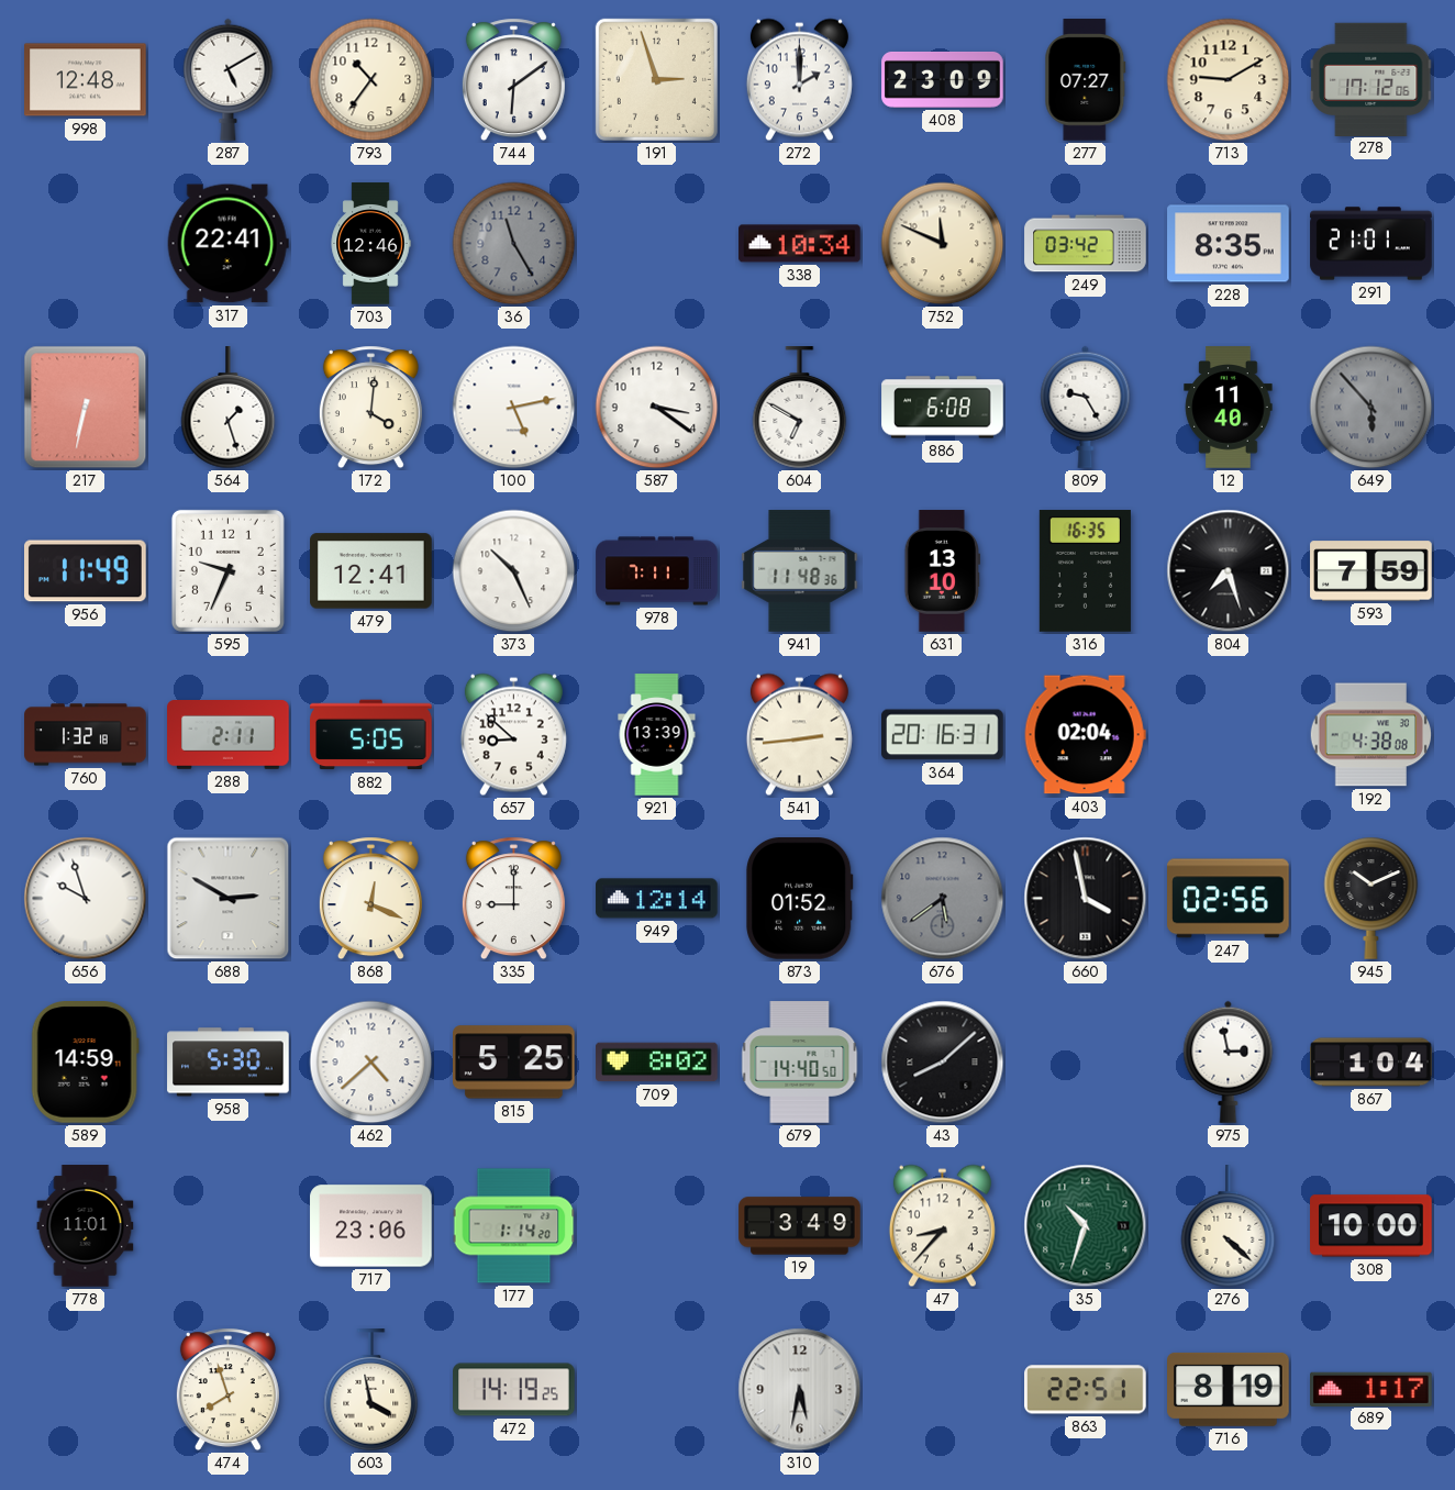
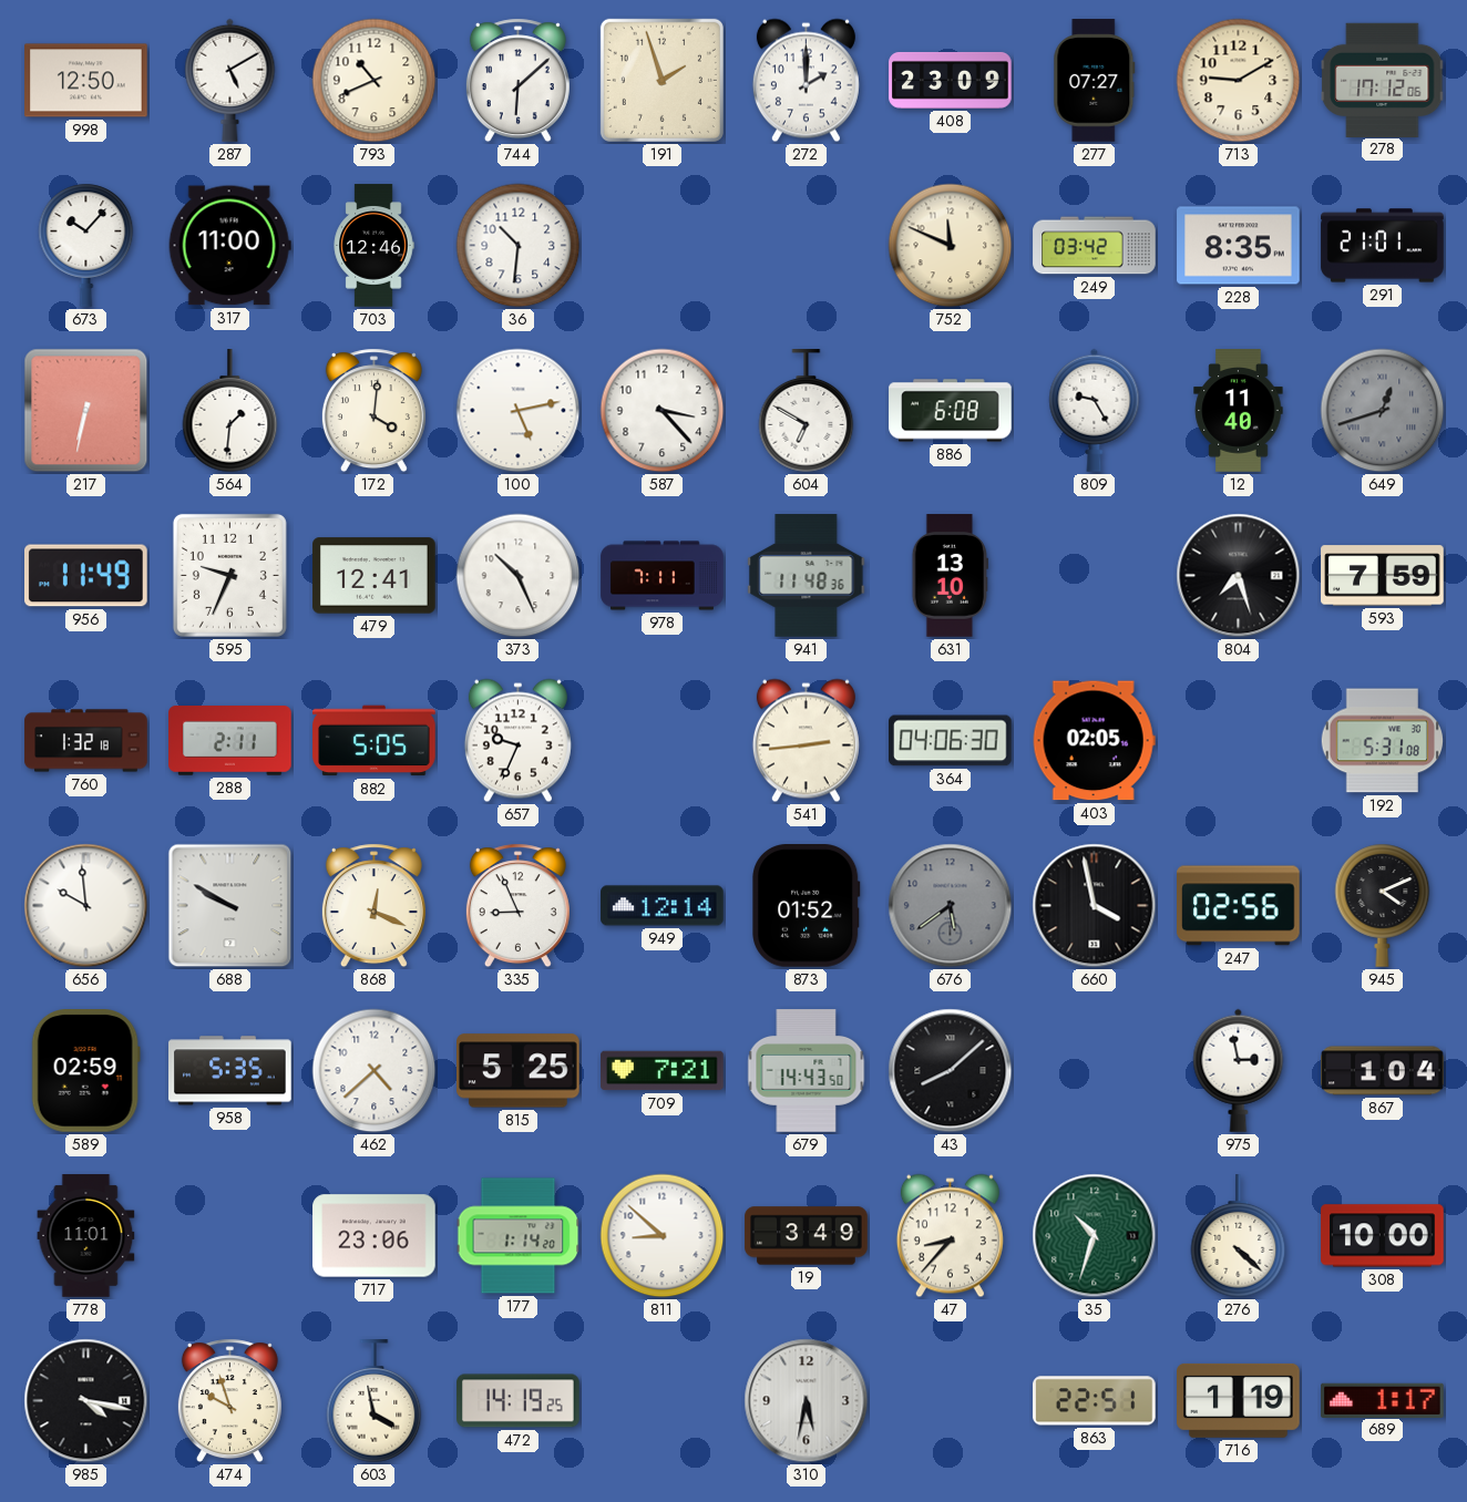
998: 12:48 -> 12:50 (86, 81)
793: 10:36 -> 10:41 (375, 81)
744: 6:09 -> 6:08 (517, 81)
191: 2:57 -> 1:57 (661, 80)
673: none -> 10:07 (86, 245)
317: 22:41 -> 11:00 (229, 246)
36: 11:25 -> 10:31 (519, 246)
36 dial: grey -> white (519, 246)
338: 10:34 -> none (800, 244)
564: 1:27 -> 1:31 (230, 411)
587: 3:21 -> 3:23 (663, 411)
649: 5:53 -> 12:42 (1383, 411)
316: 16:35 -> none (1085, 571)
657: 8:52 -> 9:34 (517, 741)
921: 13:39 -> none (657, 735)
364: 20:16 -> 04:06 (951, 741)
403: 02:04 -> 02:05 (1094, 741)
192: 4:38 -> 5:31 (1382, 741)
656: 9:57 -> 9:59 (86, 906)
688: 2:50 -> 9:50 (230, 906)
335: 9:00 -> 8:56 (517, 906)
945: 10:11 -> 4:11 (1383, 905)
589: 14:59 -> 02:59 (85, 1071)
958: 5:30 -> 5:35 (230, 1071)
709: 8:02 -> 7:21 (663, 1071)
679: 14:40 -> 14:43 (807, 1071)
811: none -> 8:52 (663, 1236)
985: none -> 4:17 (86, 1401)
474: 7:57 -> 9:57 (229, 1401)
716: 8:19 -> 1:19 (1239, 1400)
